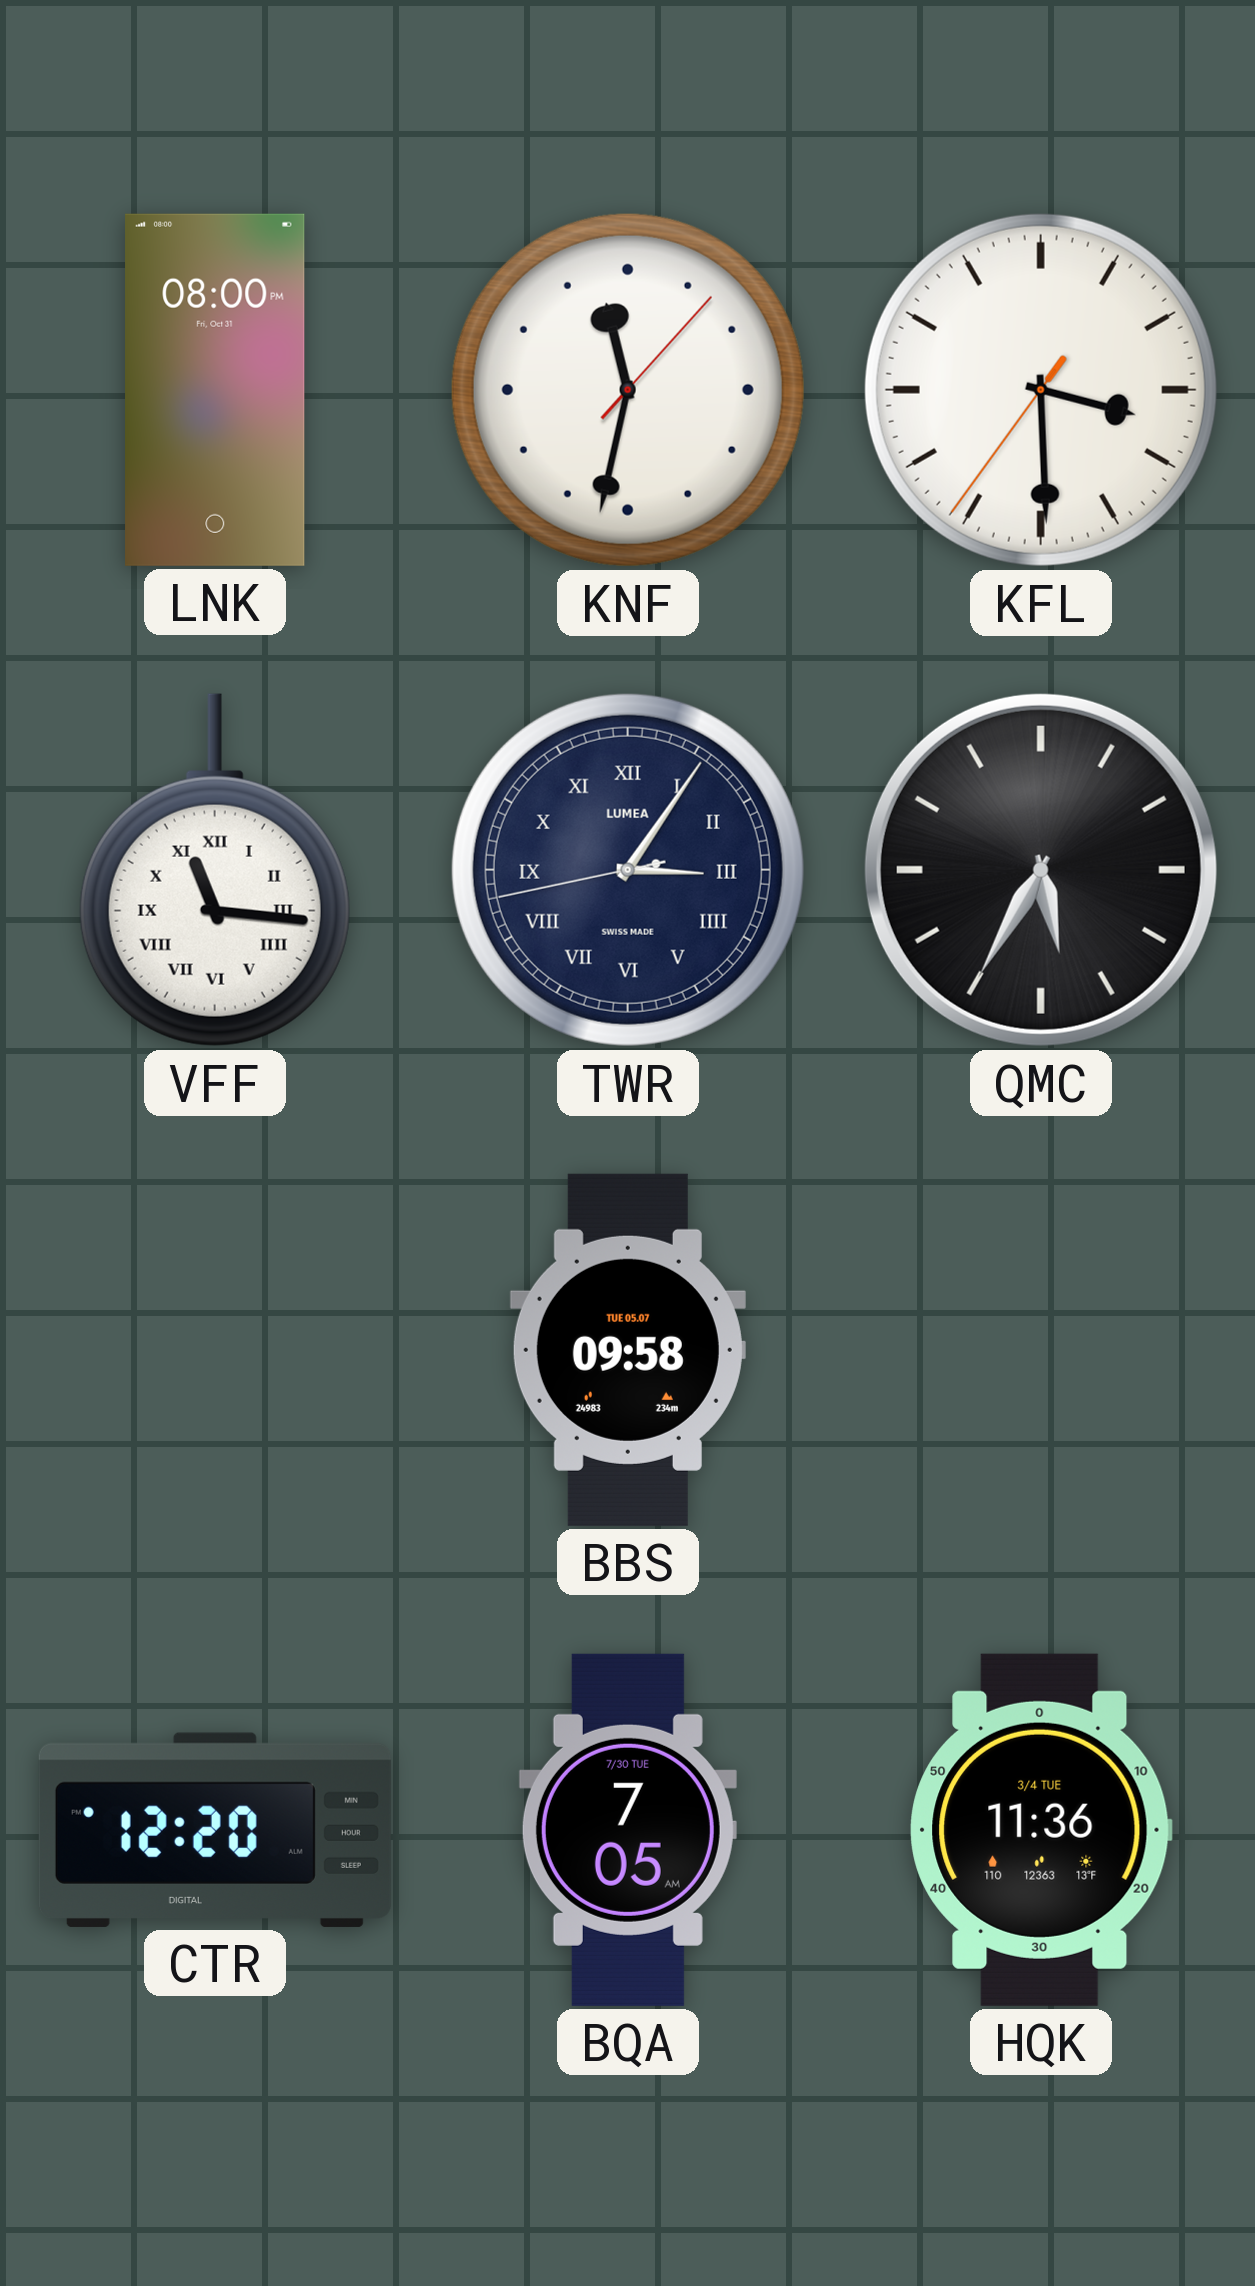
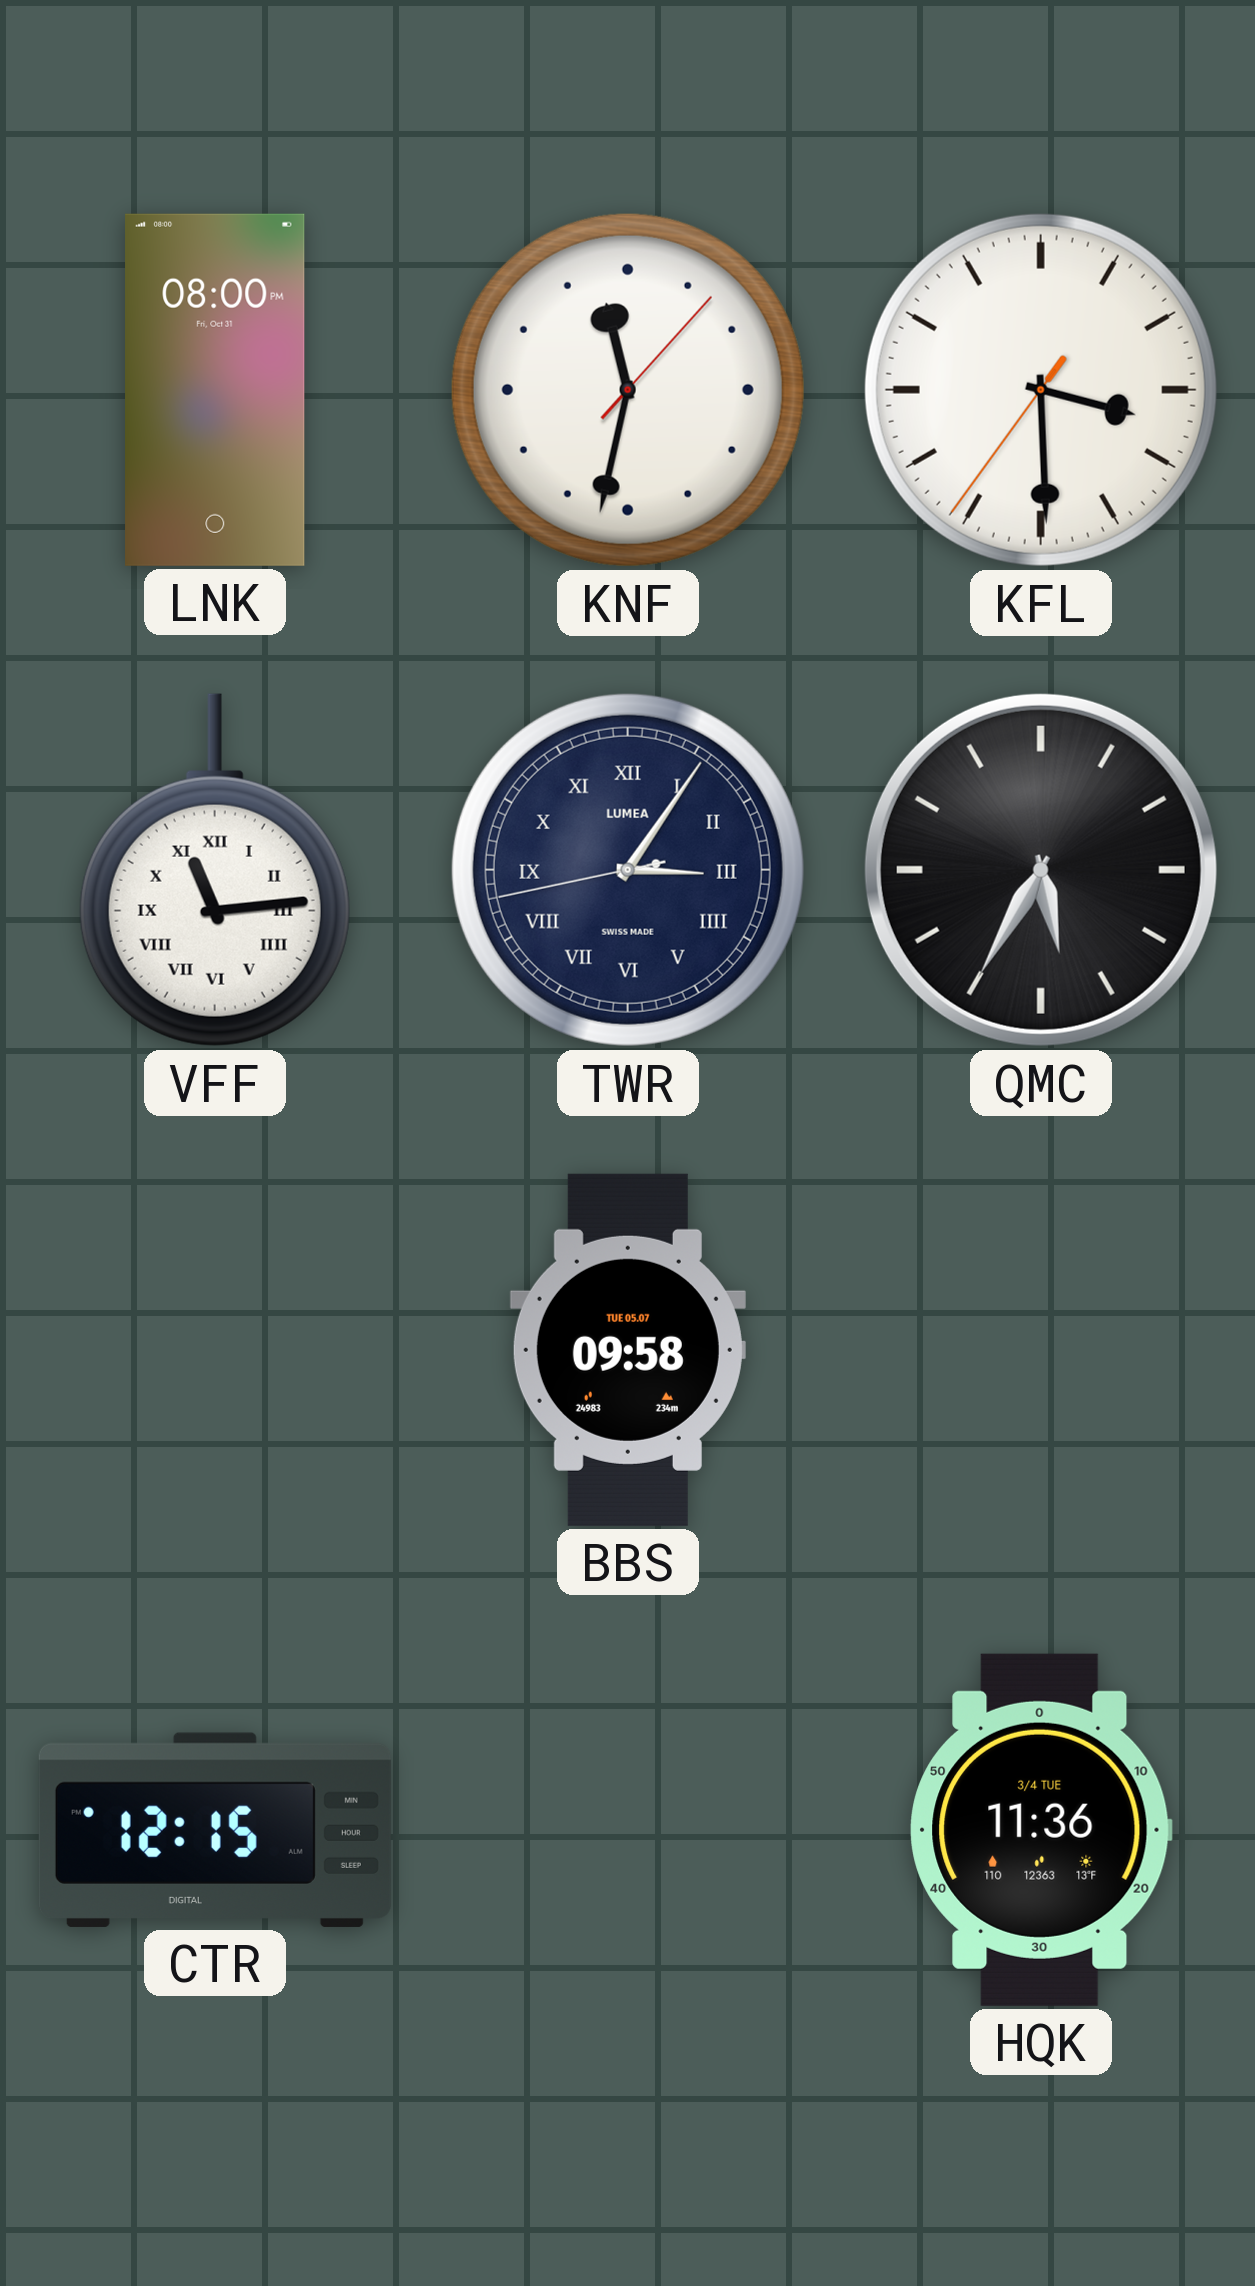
VFF: 11:16 -> 11:14 (215, 870)
CTR: 12:20 -> 12:15 (215, 1830)
BQA: 7:05 -> none (628, 1830)
